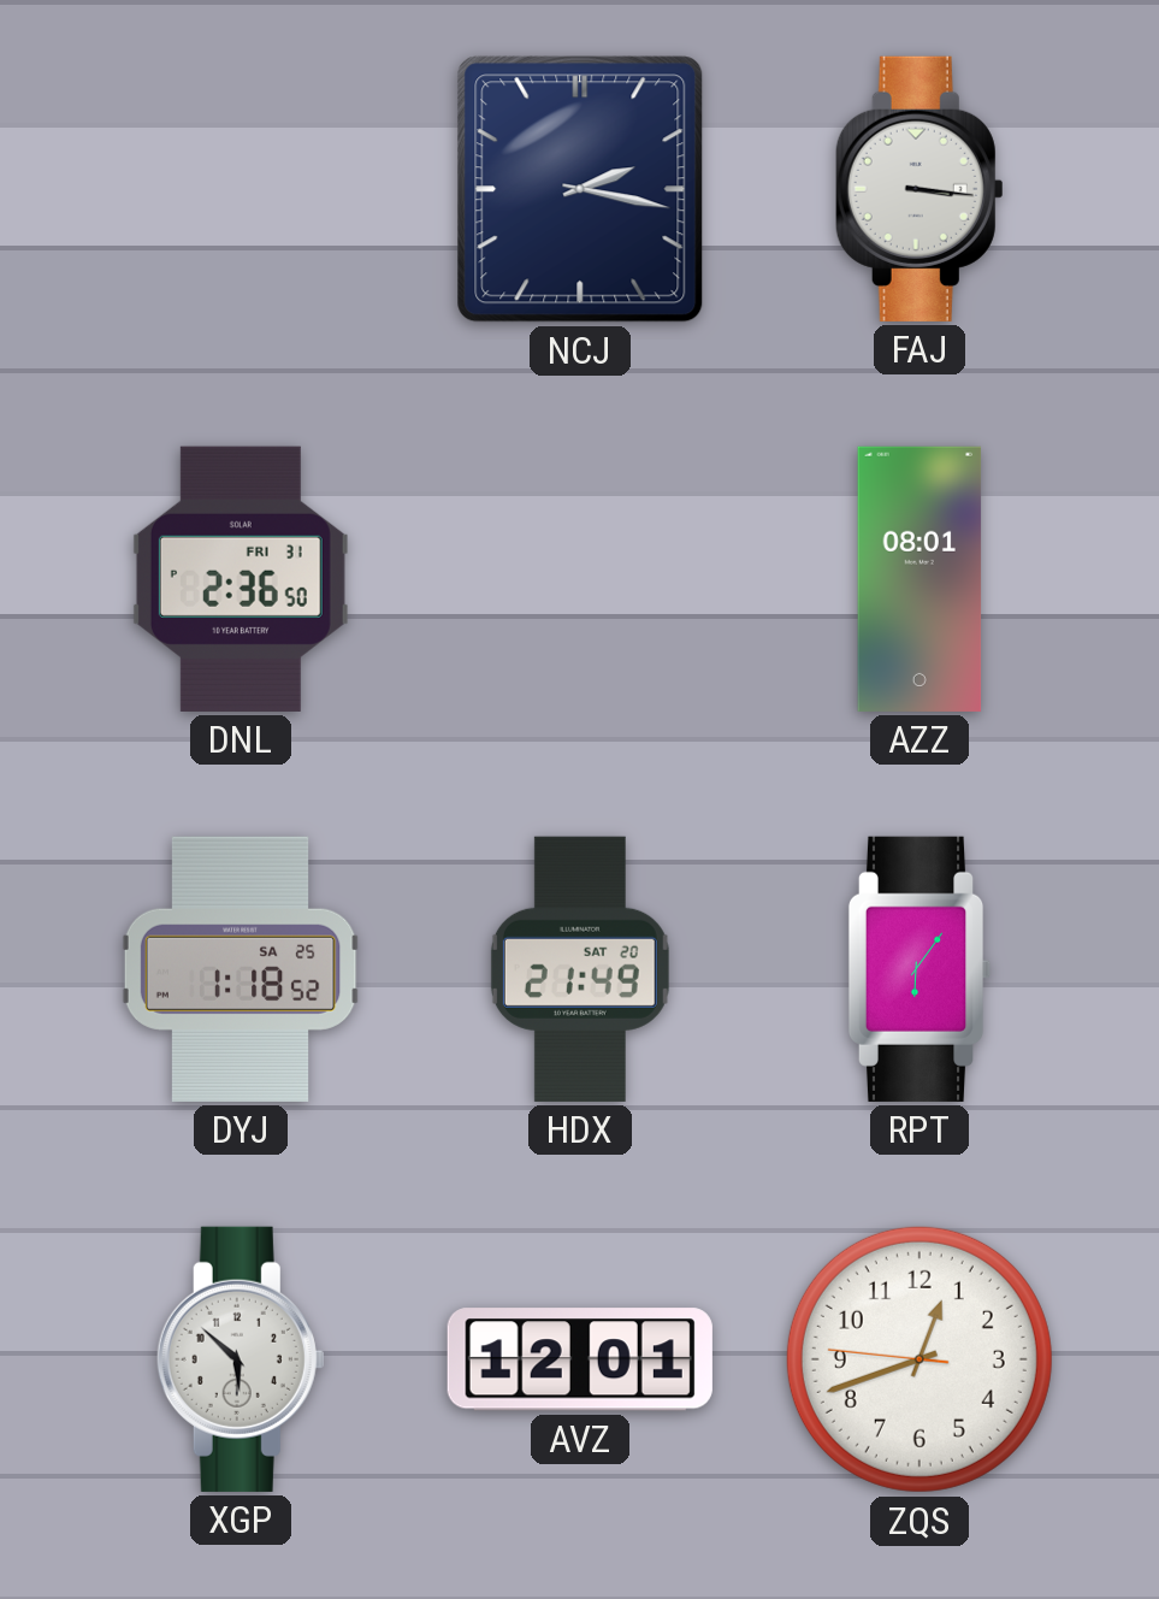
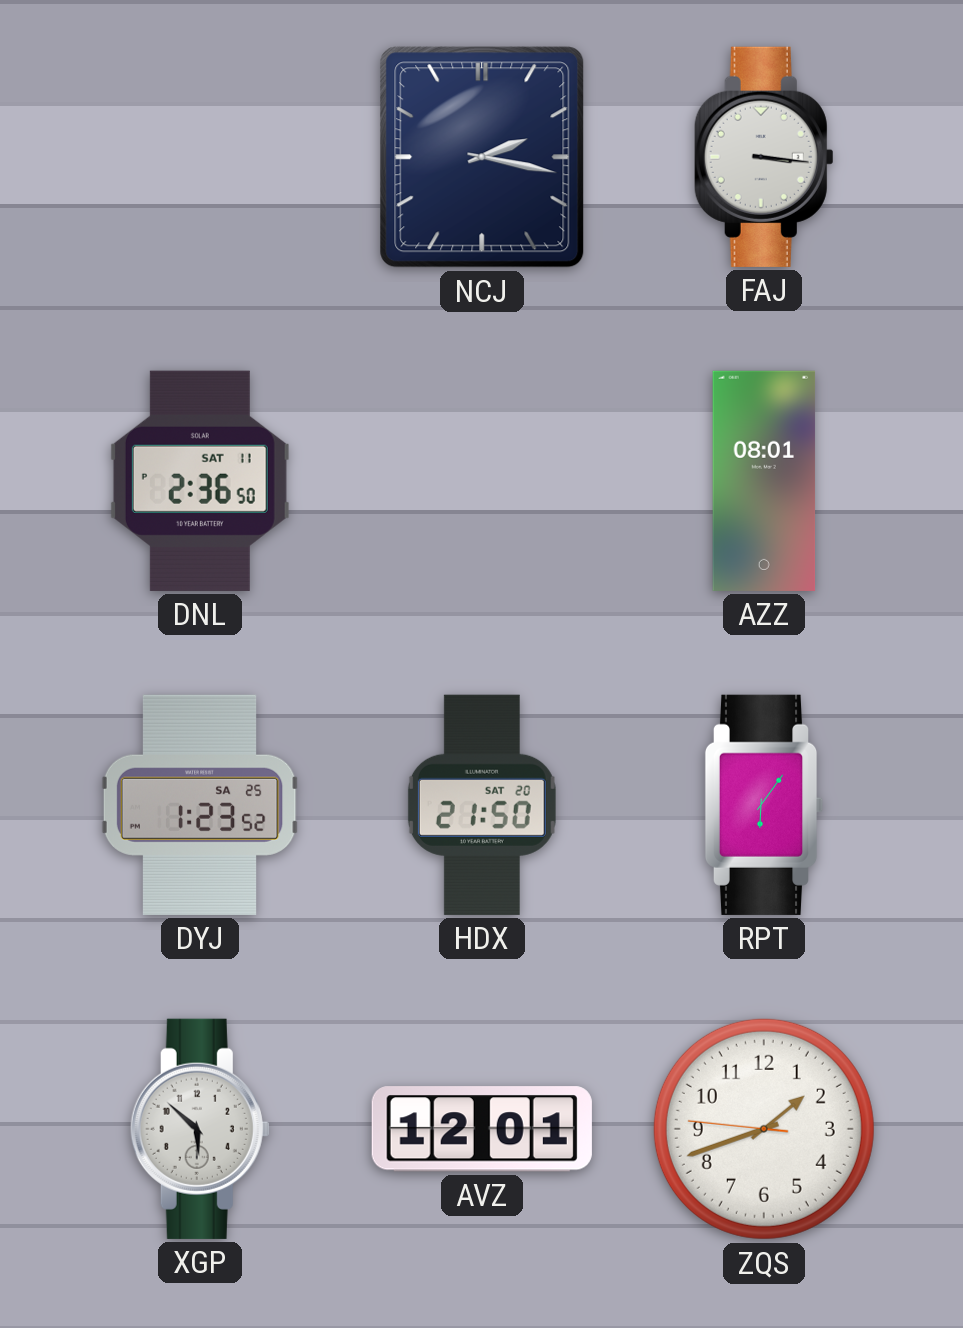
DNL date: FRI 31 -> SAT 11 (200, 481)
DYJ: 1:18 -> 1:23 (200, 805)
HDX: 21:49 -> 21:50 (482, 805)
ZQS: 12:41 -> 1:41 (764, 1129)
